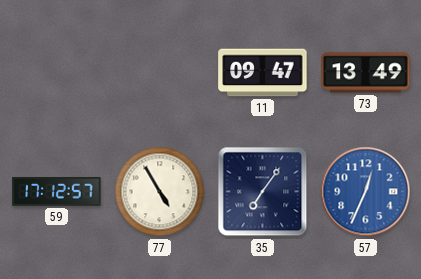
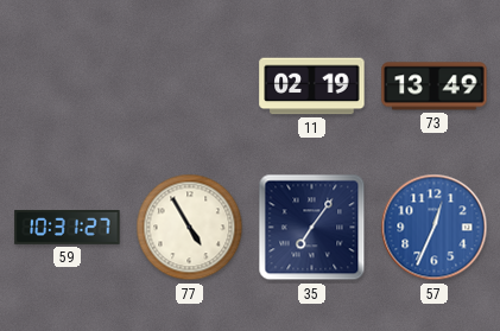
11: 09:47 -> 02:19 (312, 87)
59: 17:12 -> 10:31 (68, 228)
